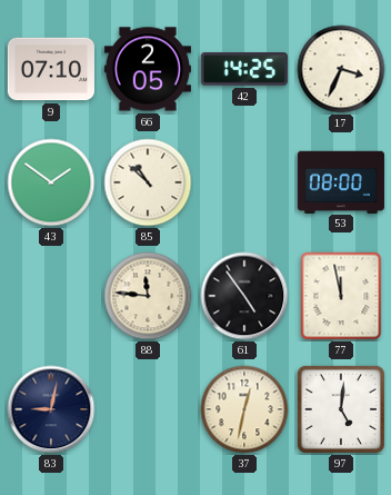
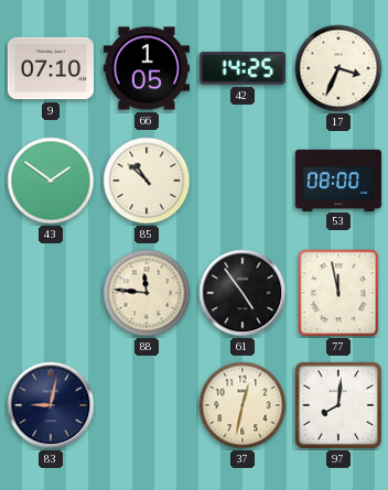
66: 2:05 -> 1:05 (147, 68)
97: 5:01 -> 8:01 (338, 405)
